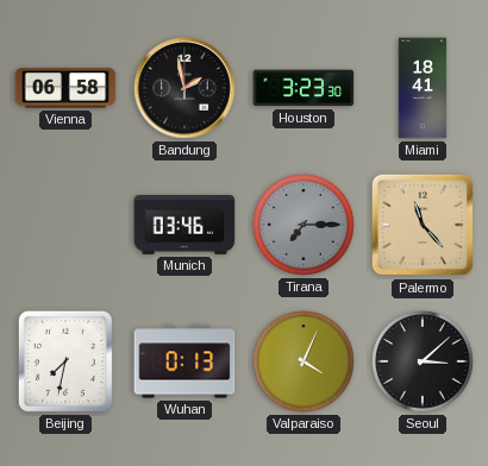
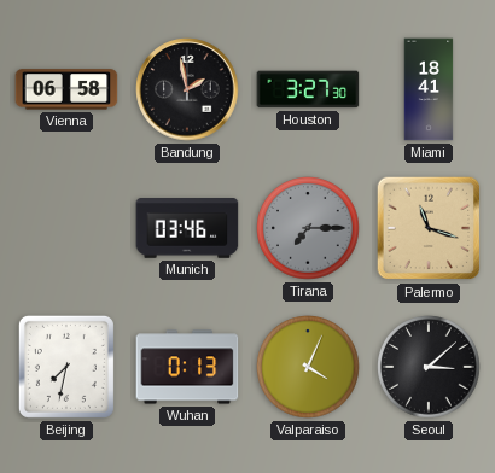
Houston: 3:23 -> 3:27 (308, 89)
Palermo: 11:23 -> 11:18 (429, 228)
